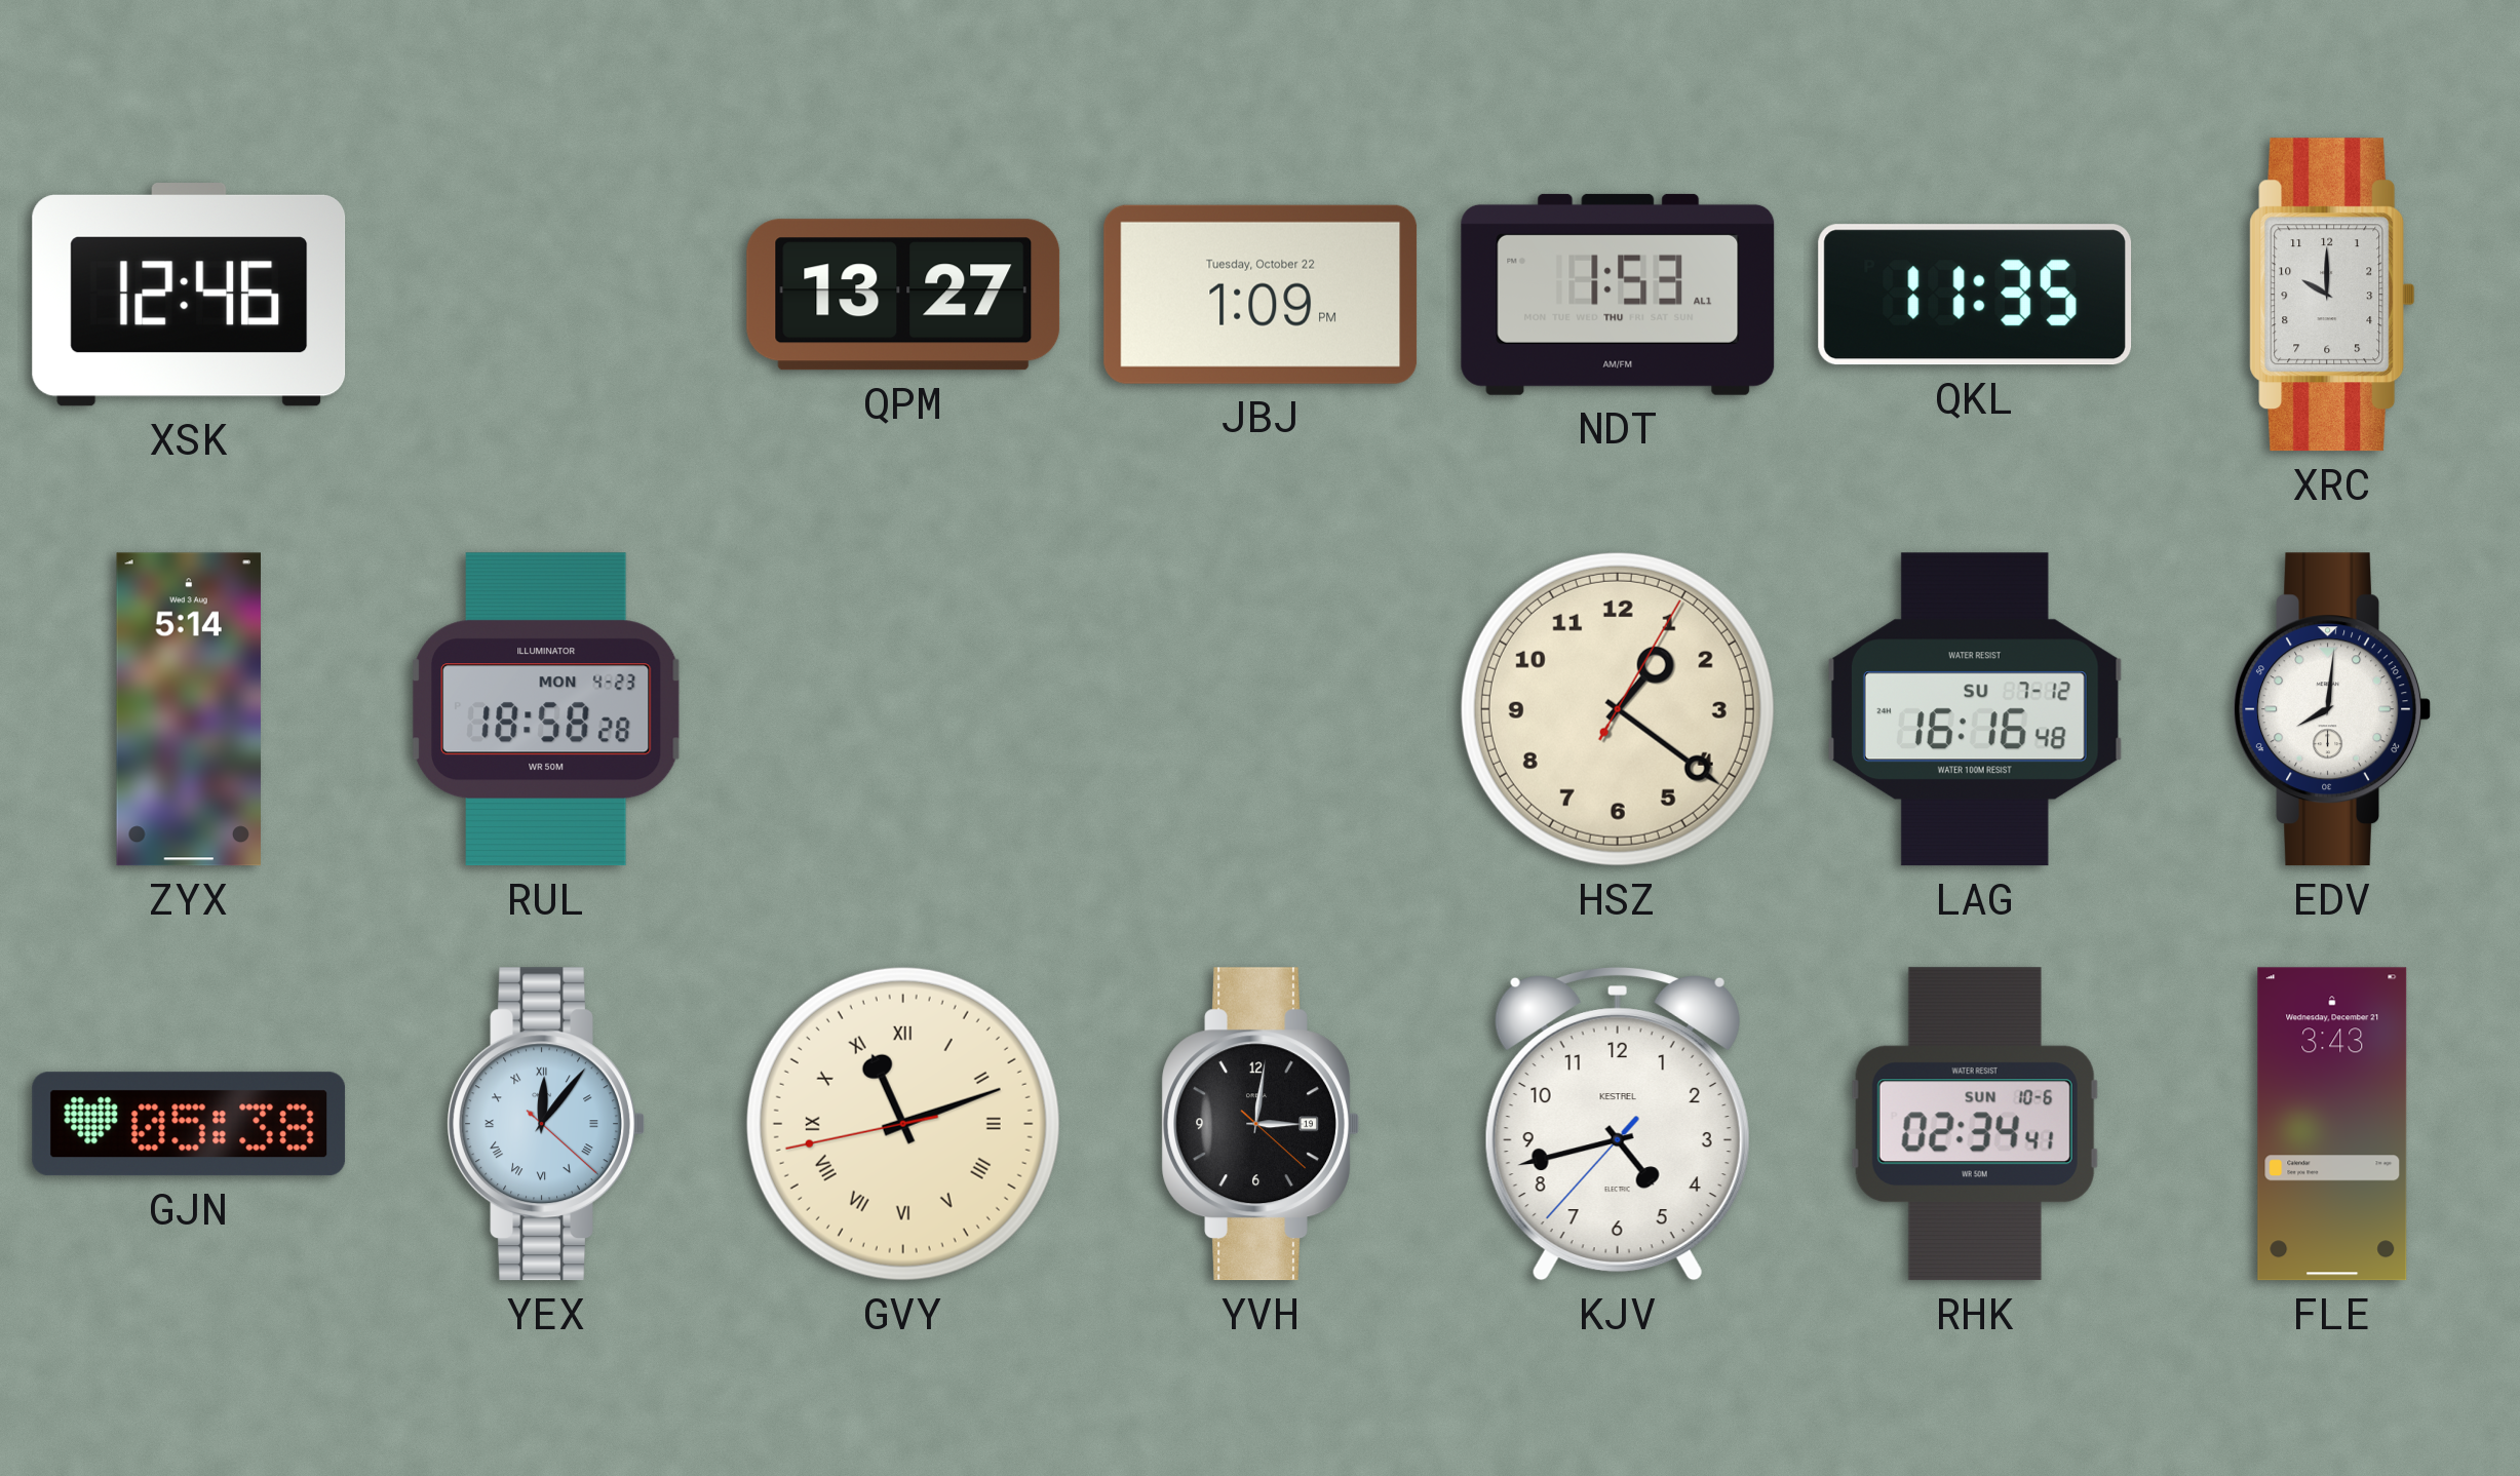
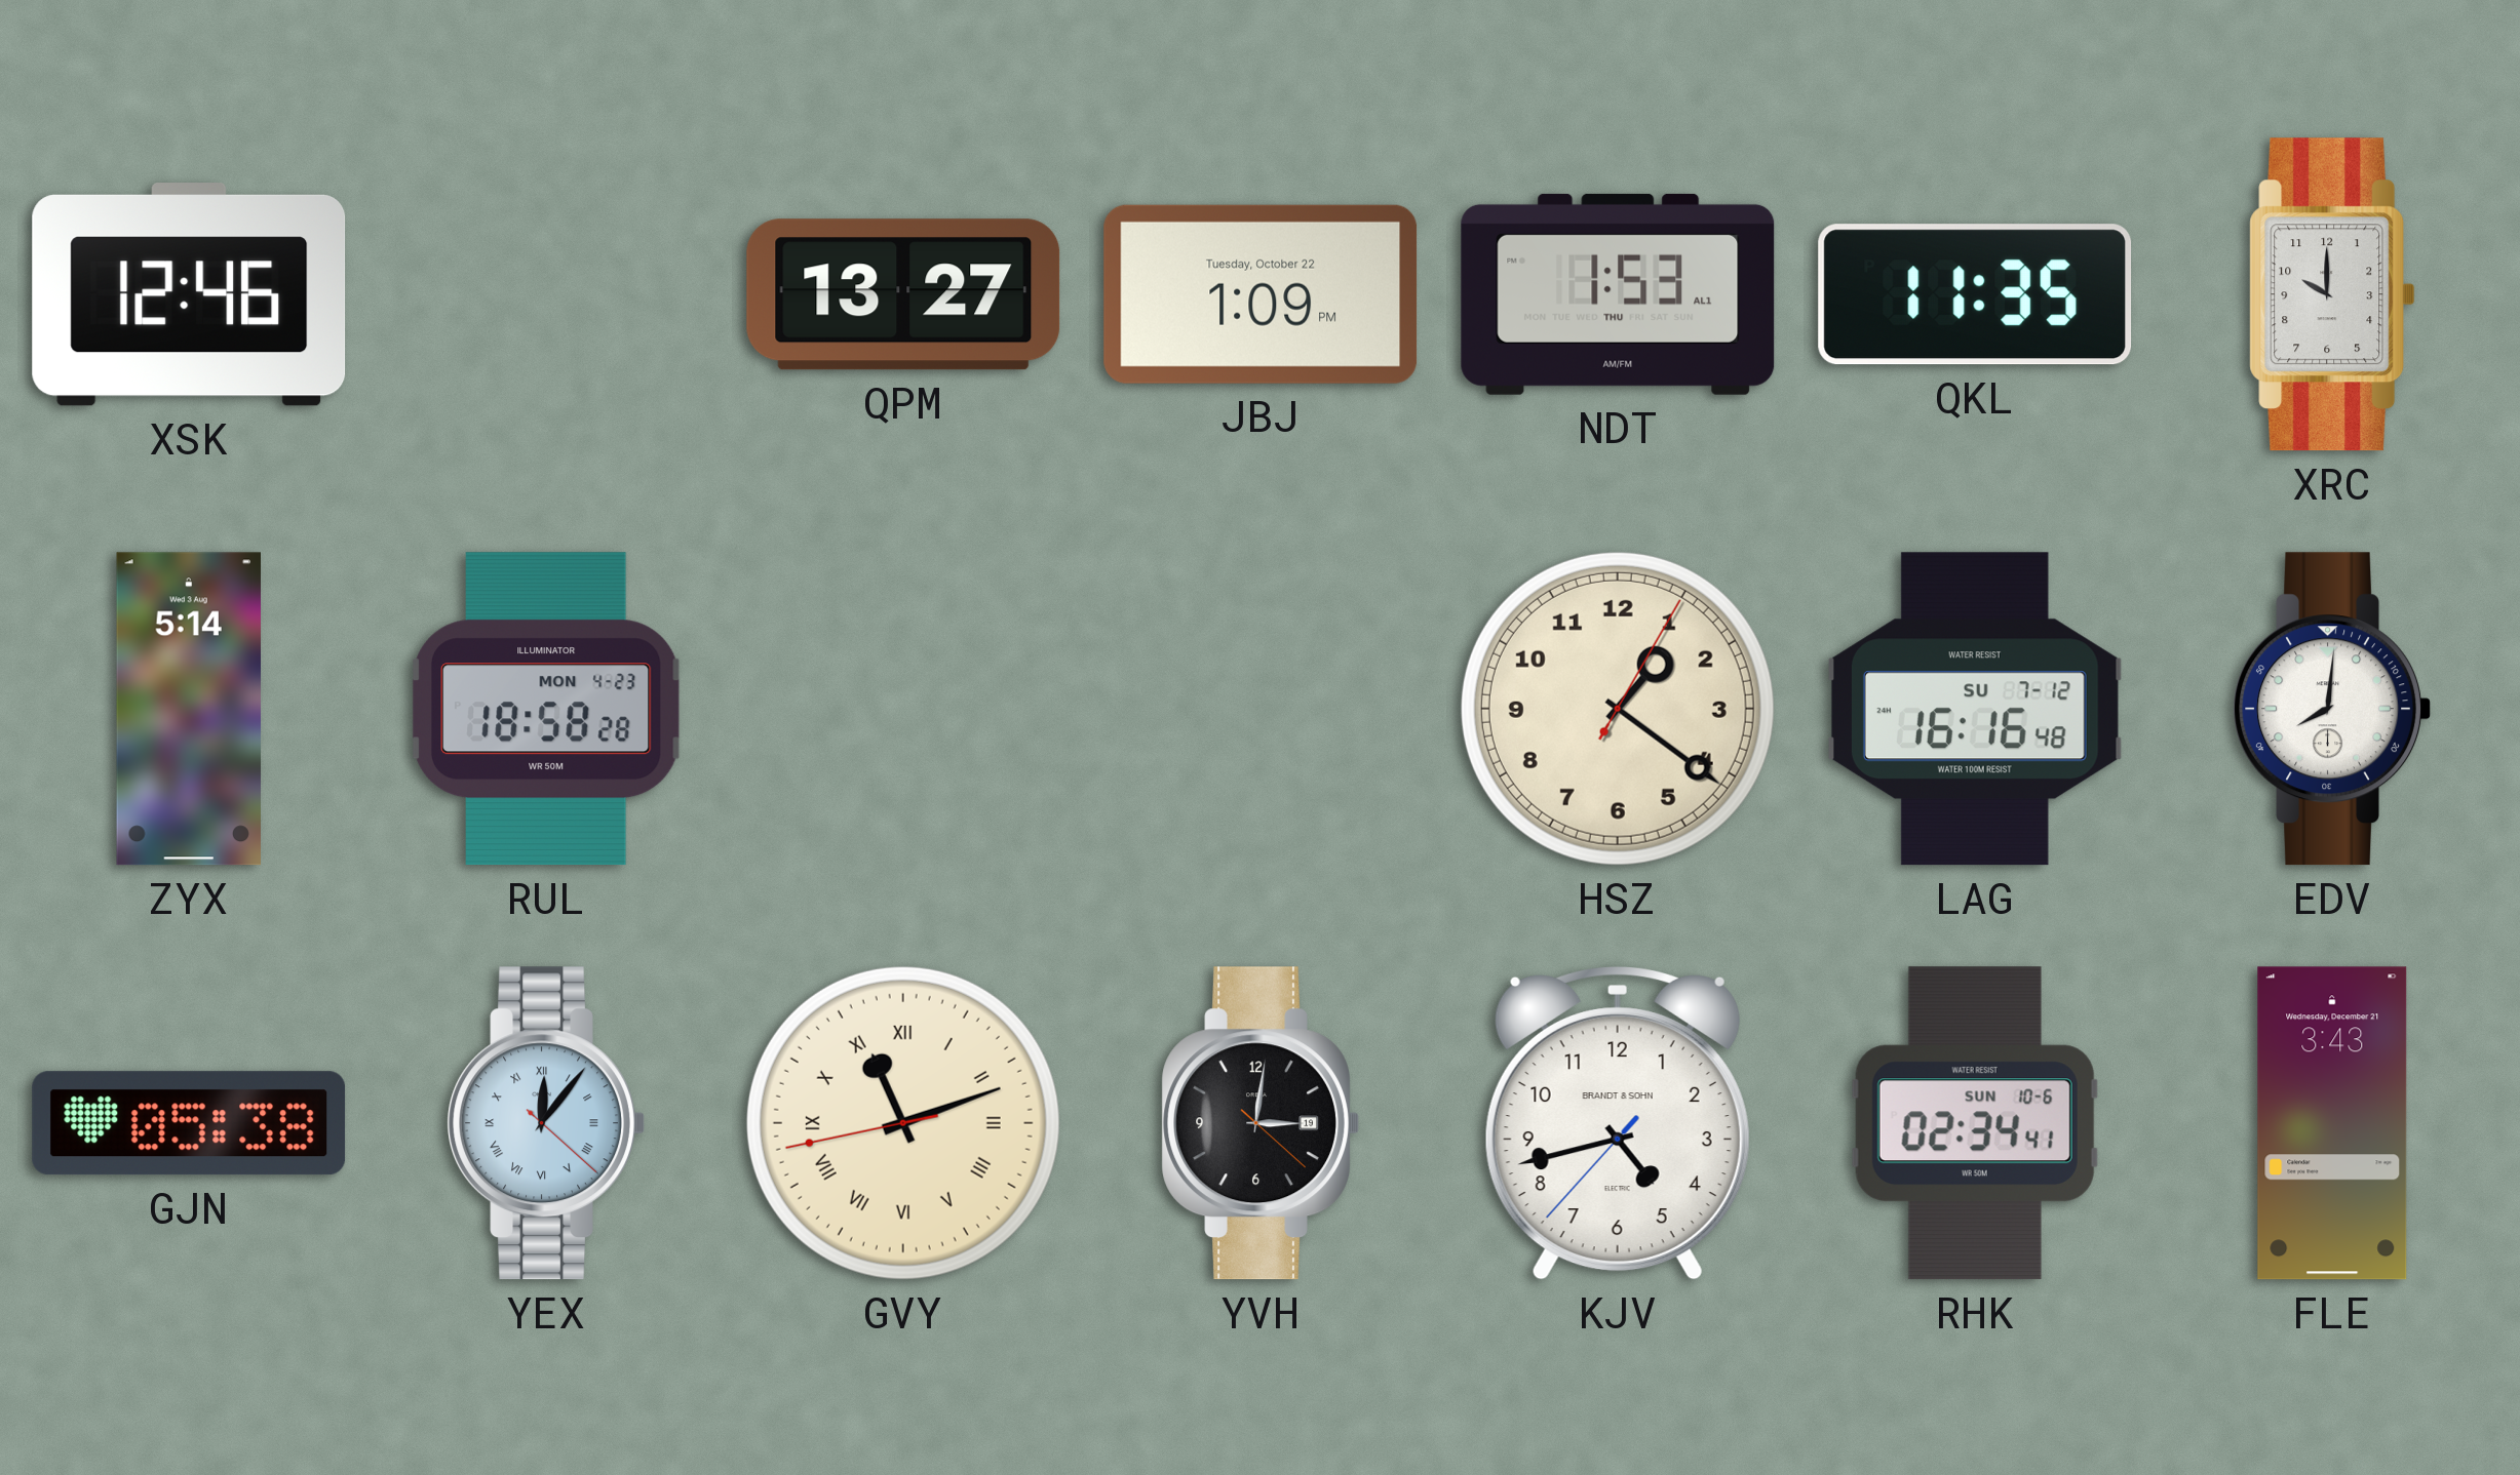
KJV brand: KESTREL -> BRANDT & SOHN (1618, 1123)
